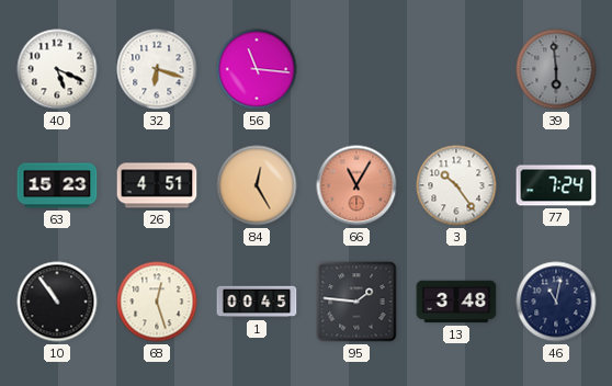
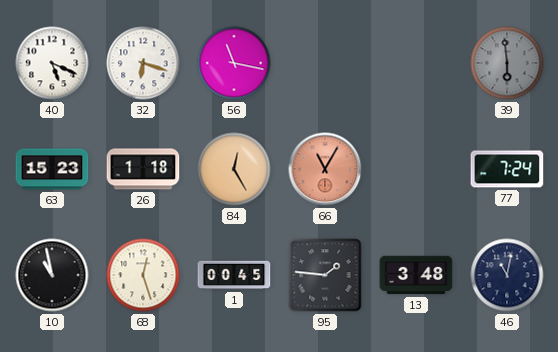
56: 11:16 -> 11:17 (234, 63)
26: 4:51 -> 1:18 (143, 169)
3: 10:24 -> none (456, 185)
10: 10:54 -> 10:58 (52, 275)
